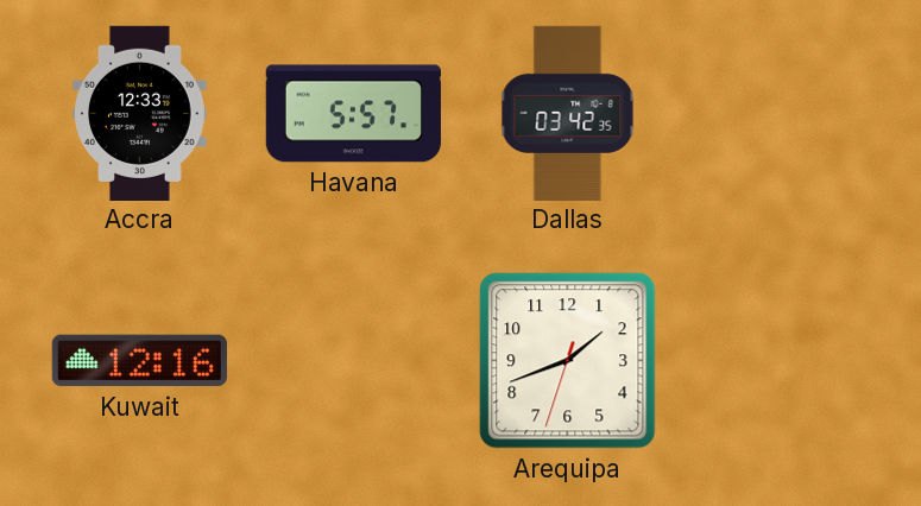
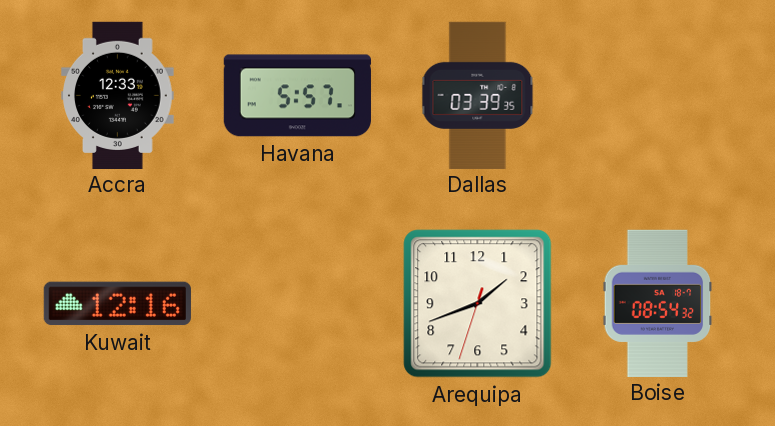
Dallas: 03:42 -> 03:39 (478, 95)
Boise: none -> 08:54 (658, 303)
